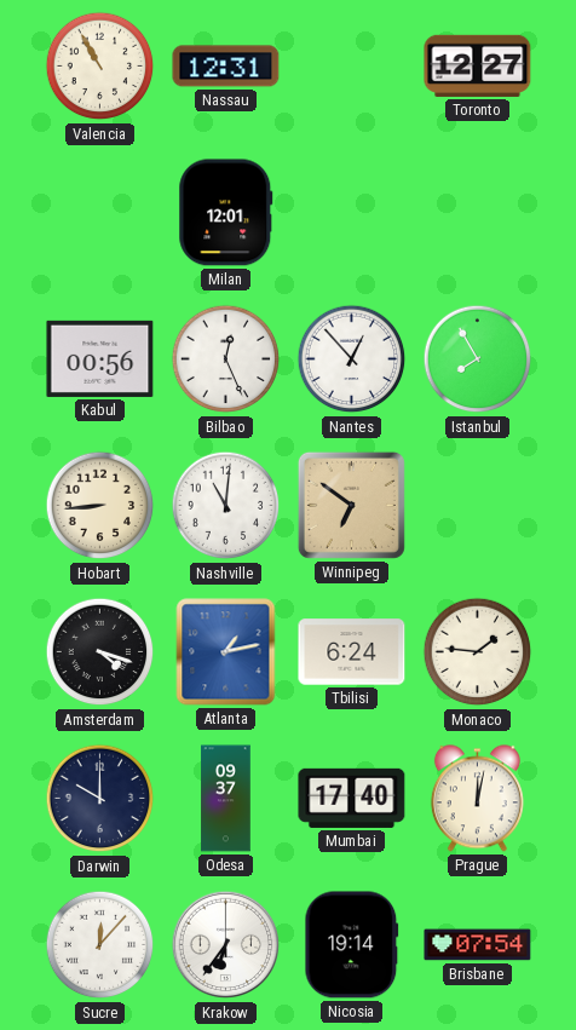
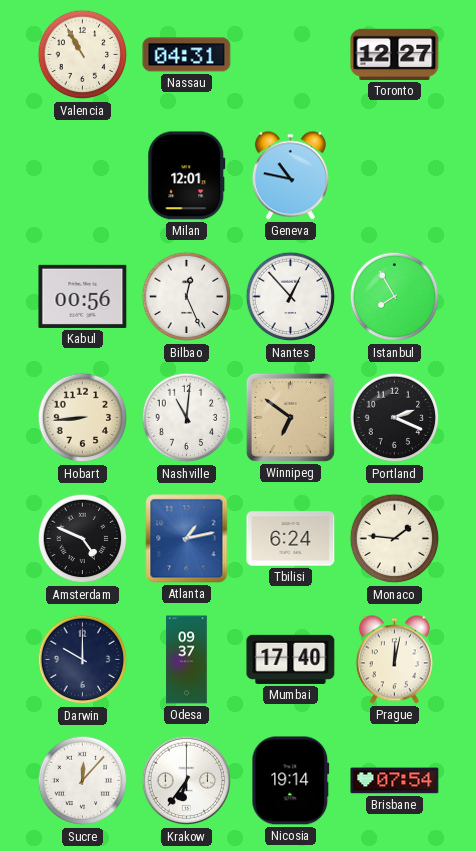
Nassau: 12:31 -> 04:31 (187, 55)
Geneva: none -> 10:47 (290, 176)
Portland: none -> 2:19 (395, 418)
Amsterdam: 4:18 -> 4:49 (83, 539)
